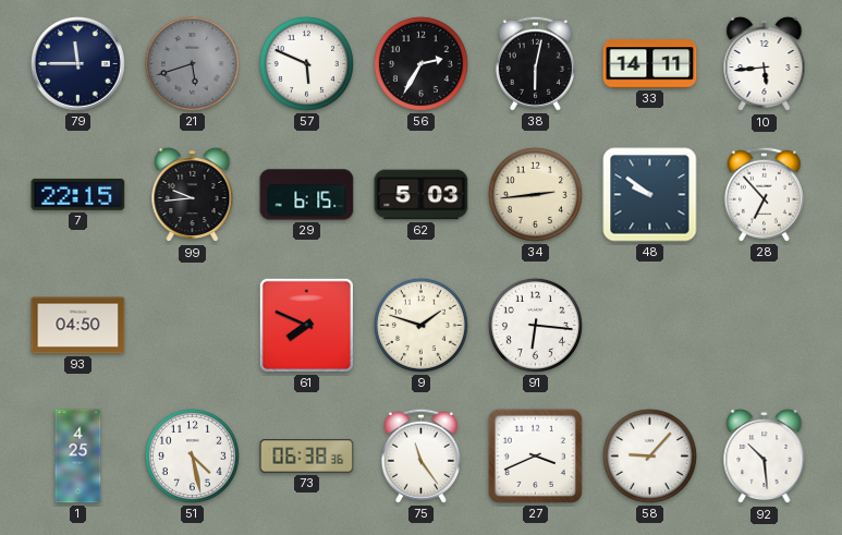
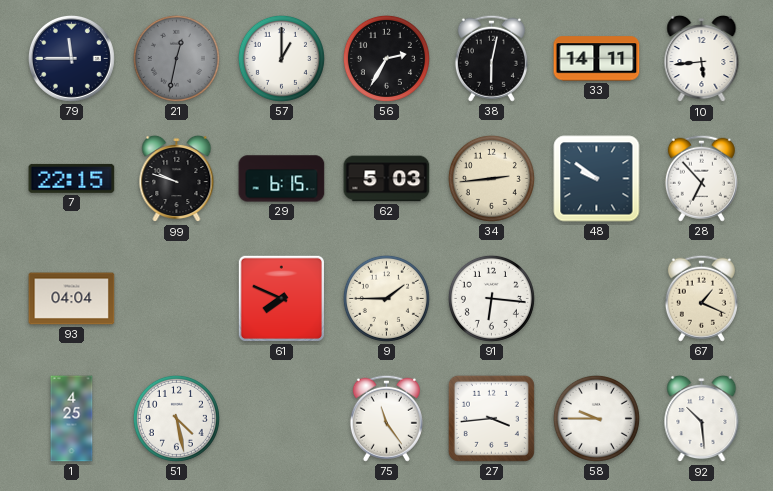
21: 5:42 -> 12:32 (176, 58)
57: 5:49 -> 1:00 (281, 58)
99: 9:44 -> 9:48 (177, 179)
93: 04:50 -> 04:04 (72, 299)
9: 1:48 -> 1:45 (386, 298)
67: none -> 1:19 (701, 298)
73: 06:38 -> none (307, 457)
27: 3:41 -> 3:44 (491, 418)
58: 9:07 -> 9:45 (596, 418)
